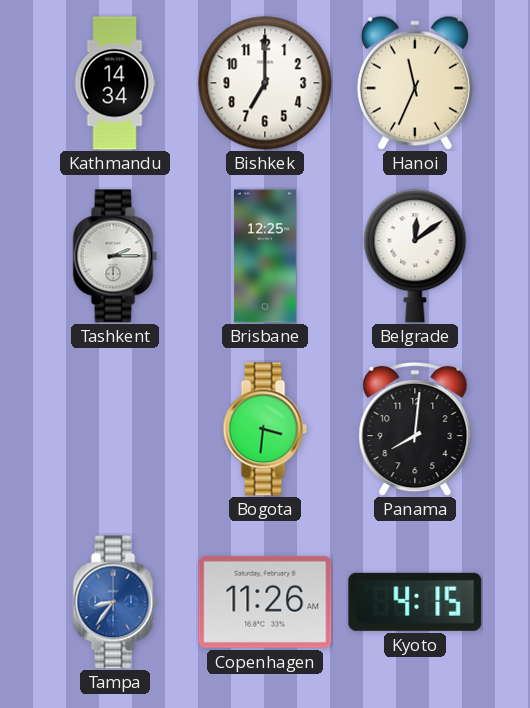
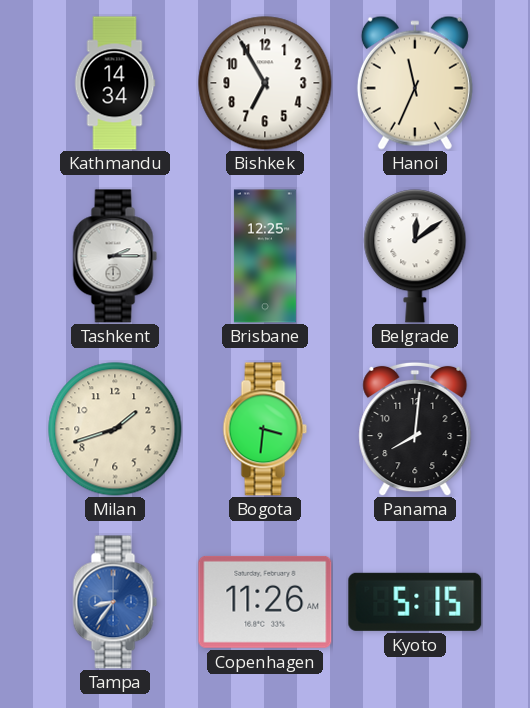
Bishkek: 7:00 -> 6:55 (265, 83)
Milan: none -> 1:42 (115, 429)
Kyoto: 4:15 -> 5:15 (415, 602)
